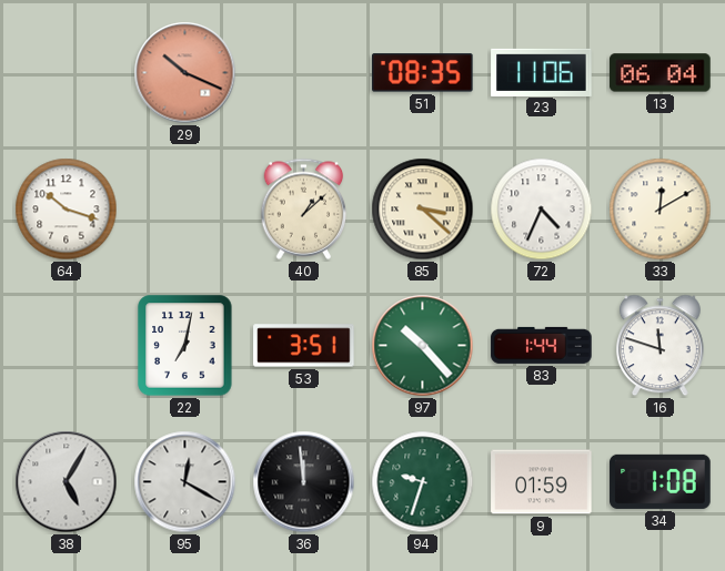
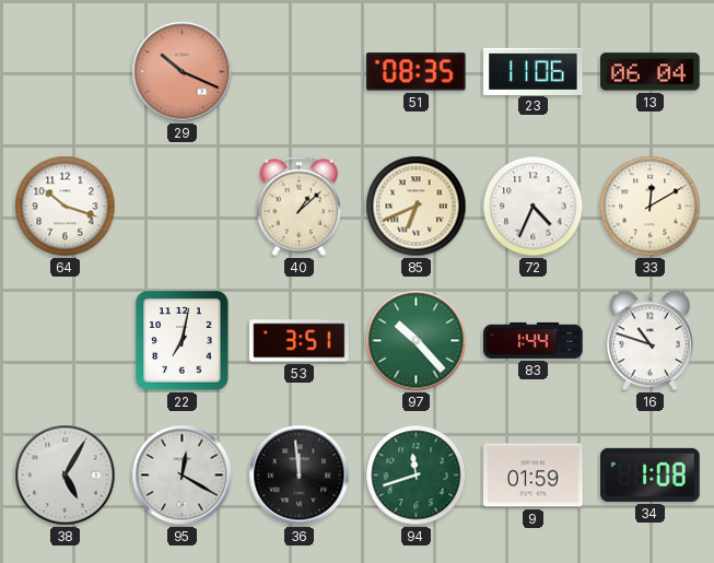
85: 3:22 -> 6:41 (417, 207)
16: 11:48 -> 10:48 (649, 341)
94: 9:33 -> 11:42 (417, 476)
